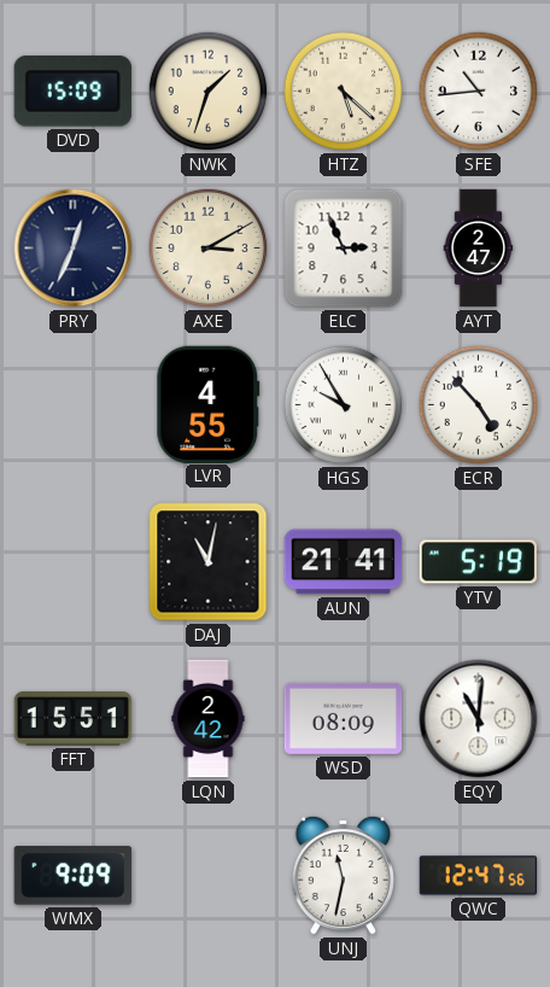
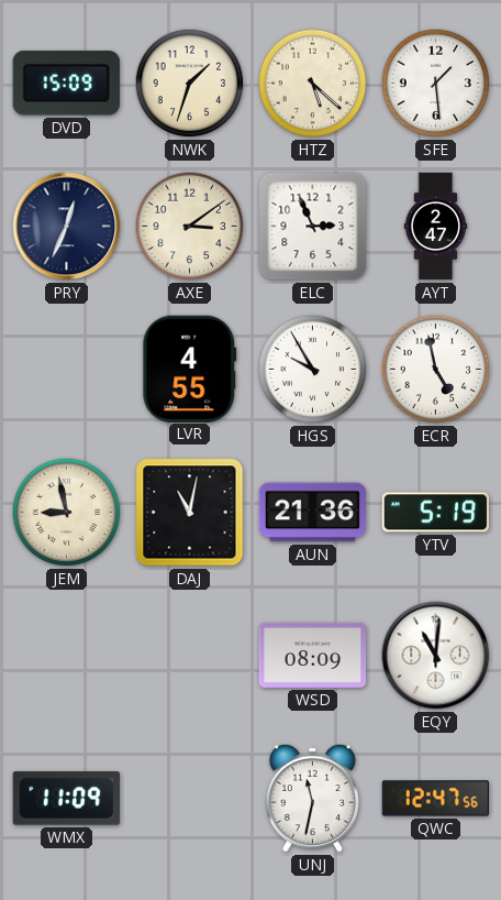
SFE: 10:44 -> 1:29 (436, 84)
AXE: 3:10 -> 3:09 (190, 227)
ECR: 4:53 -> 4:58 (436, 370)
JEM: none -> 8:58 (67, 513)
AUN: 21:41 -> 21:36 (313, 513)
FFT: 15:51 -> none (74, 719)
LQN: 2:42 -> none (209, 719)
WMX: 9:09 -> 11:09 (66, 799)
